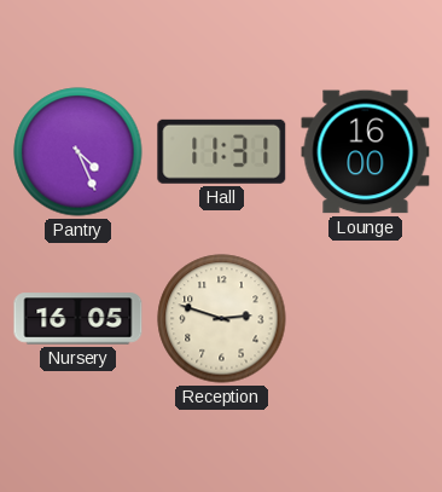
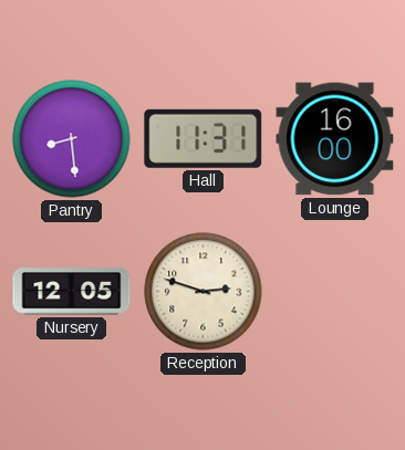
Pantry: 4:26 -> 8:29 (72, 139)
Nursery: 16:05 -> 12:05 (72, 292)
